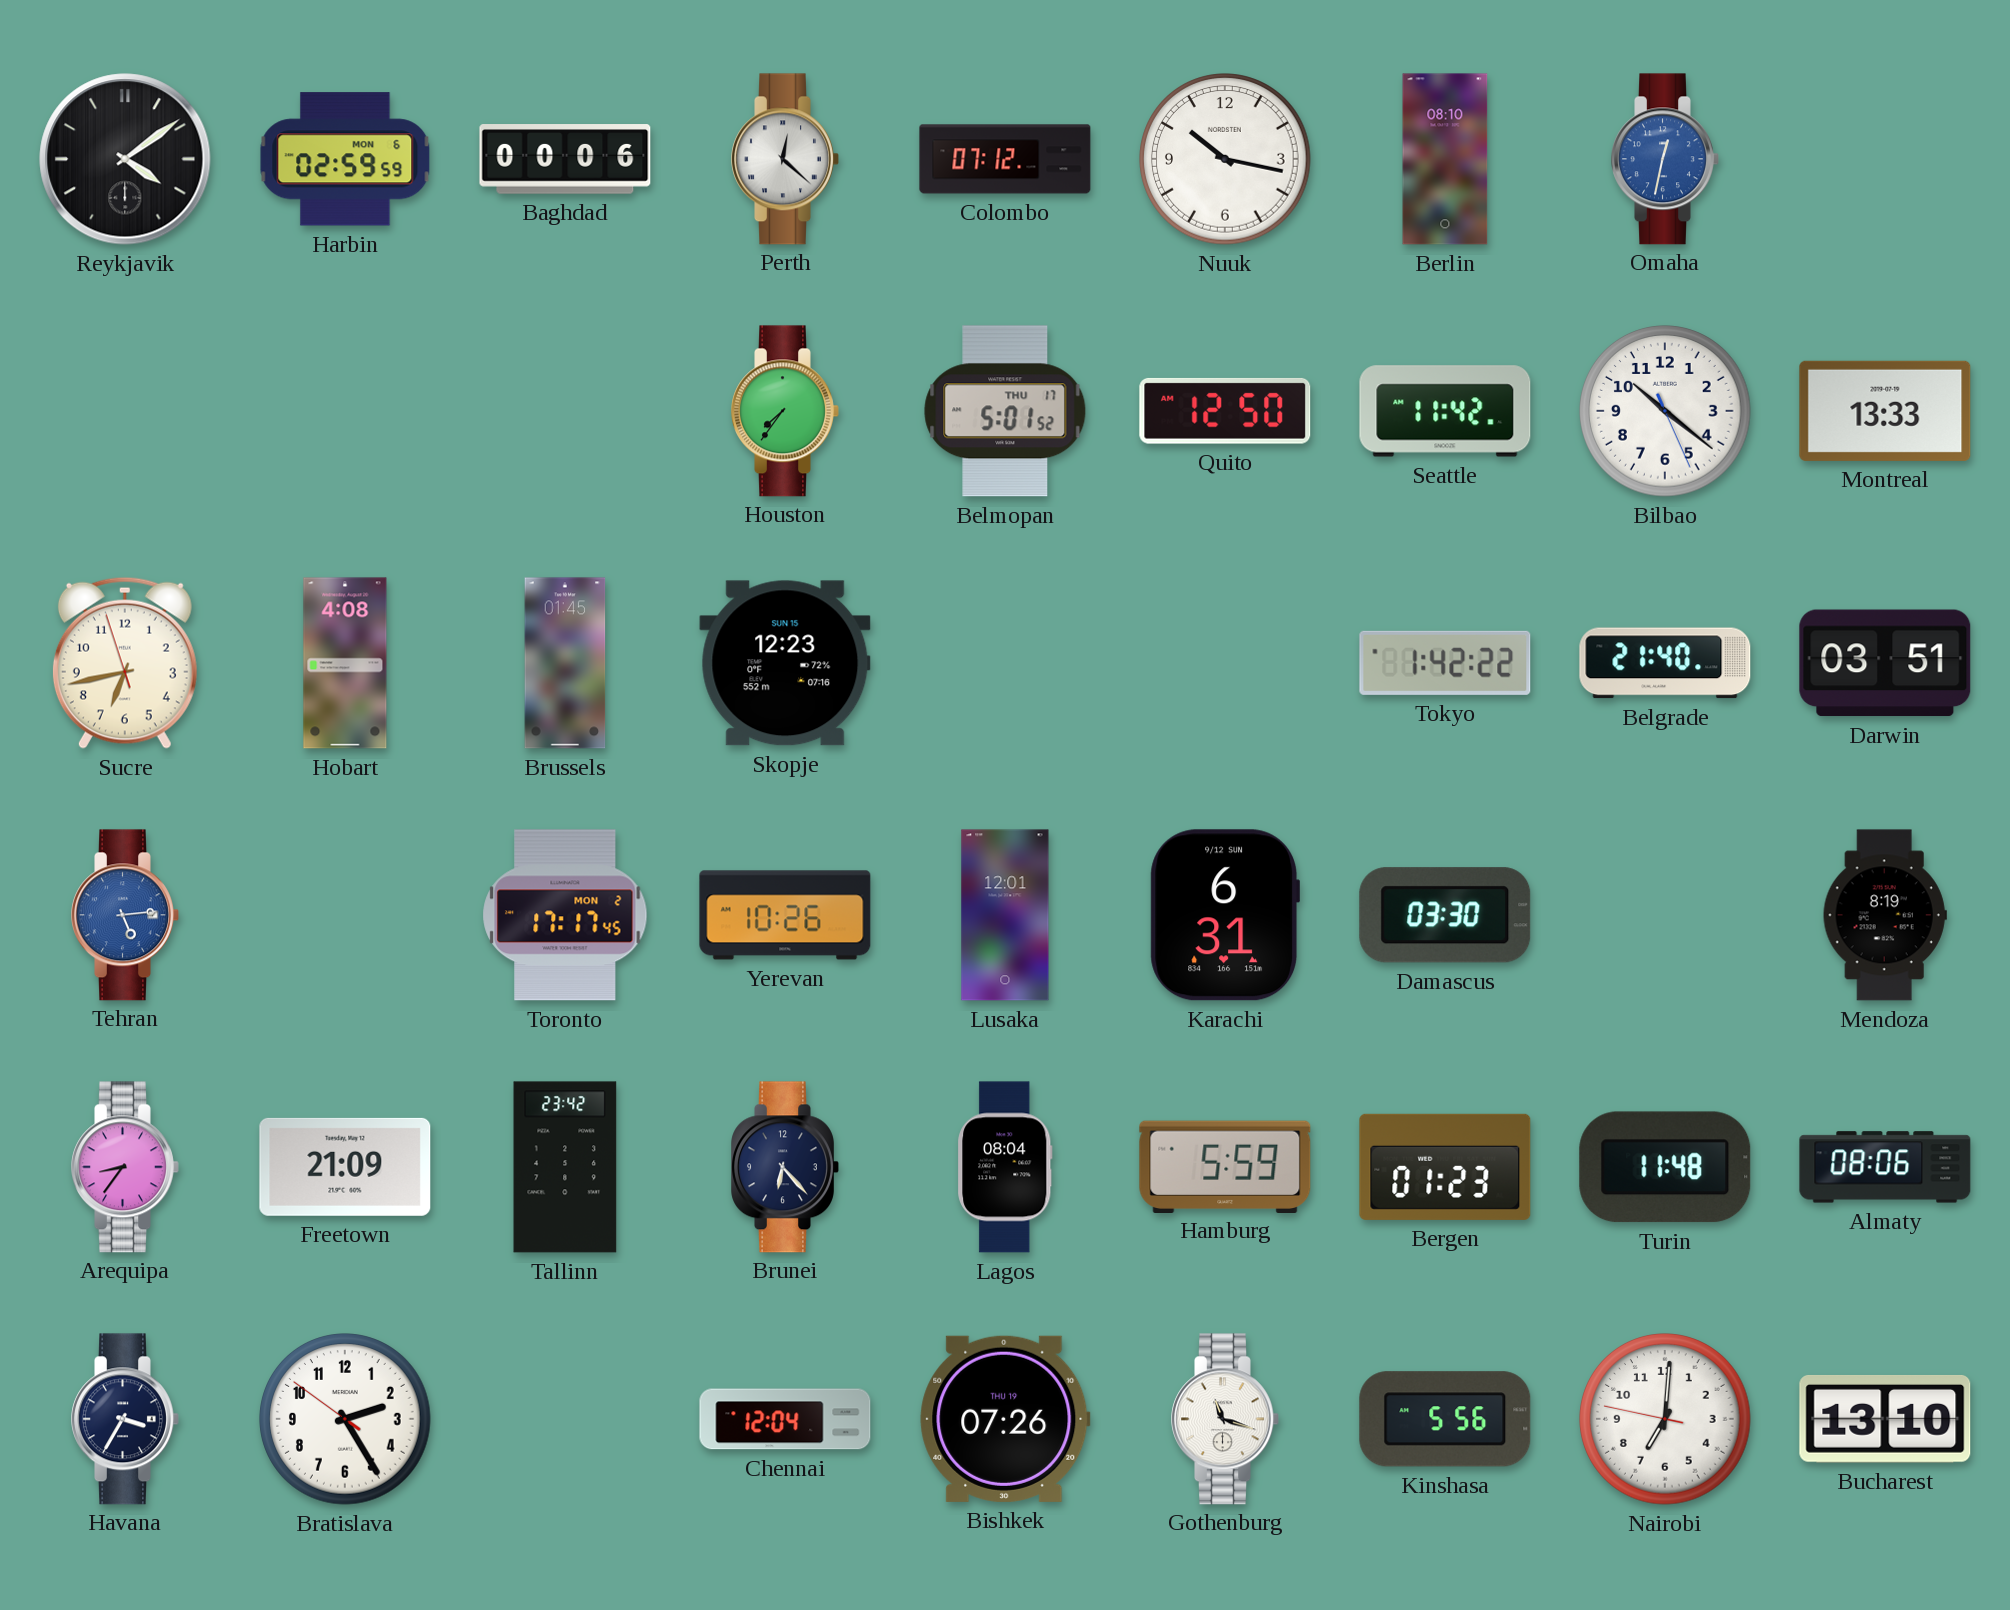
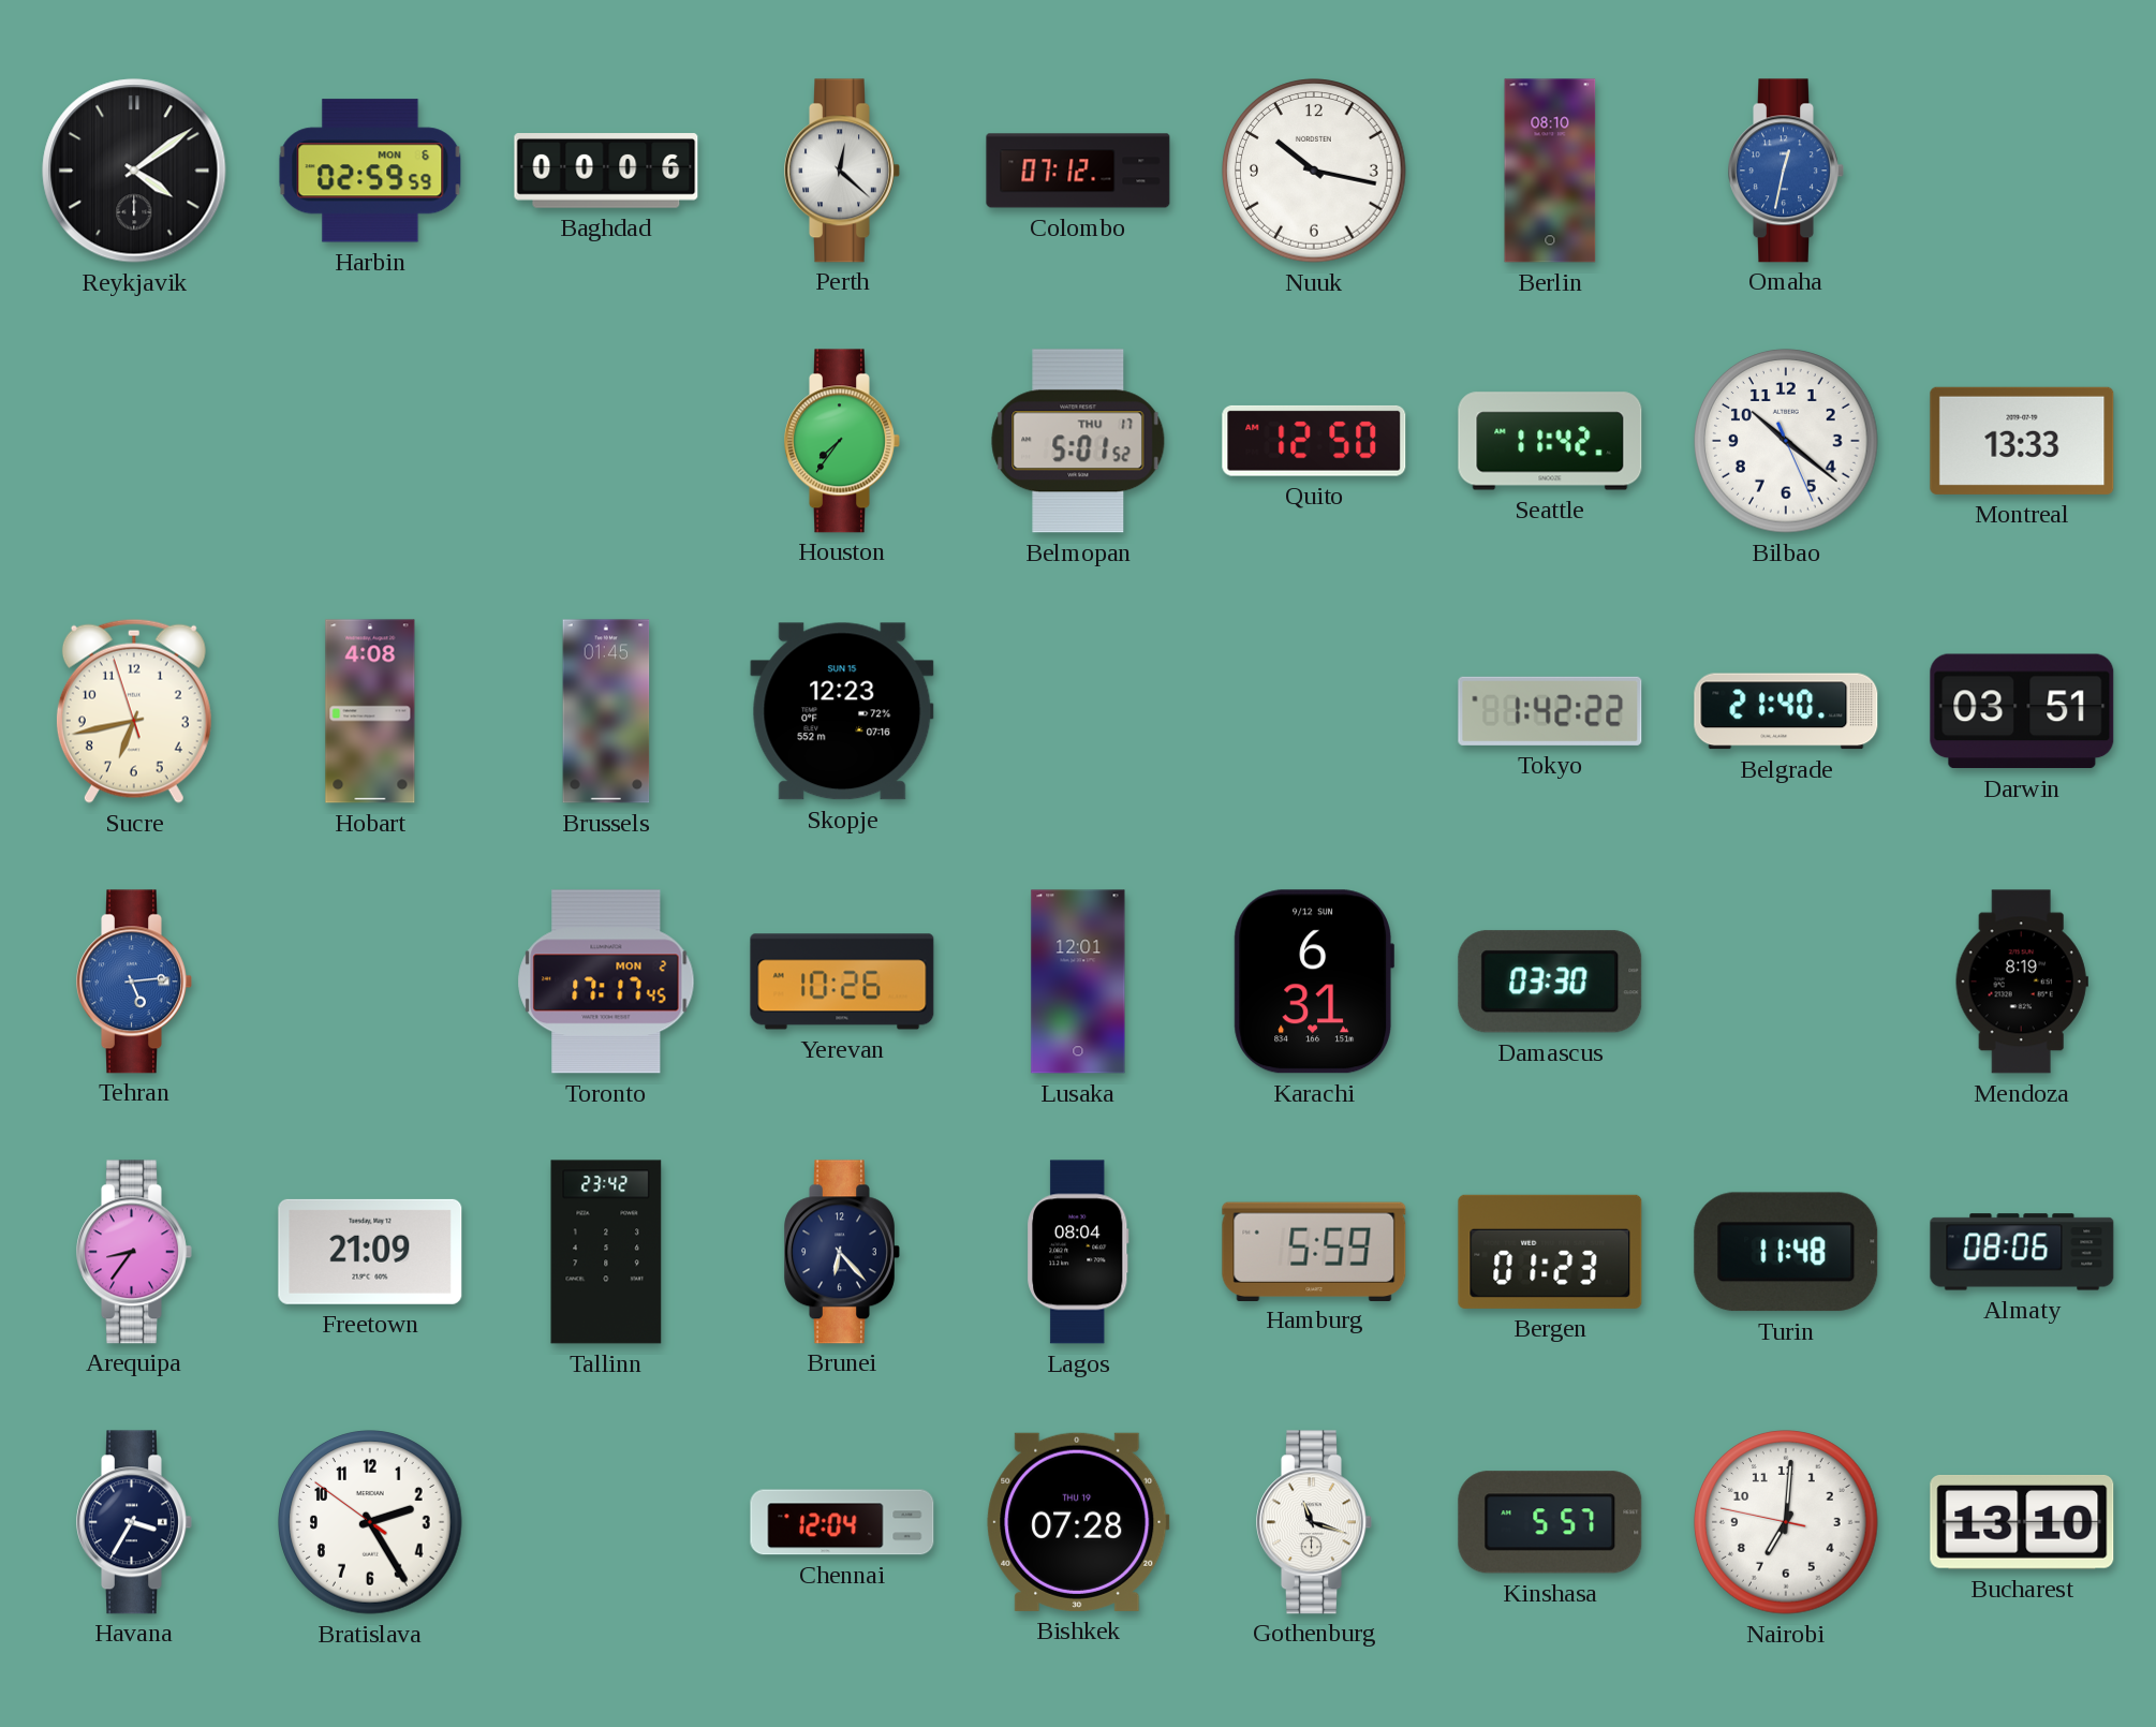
Bishkek: 07:26 -> 07:28 (1078, 1522)
Kinshasa: 5:56 -> 5:57 (1550, 1522)
